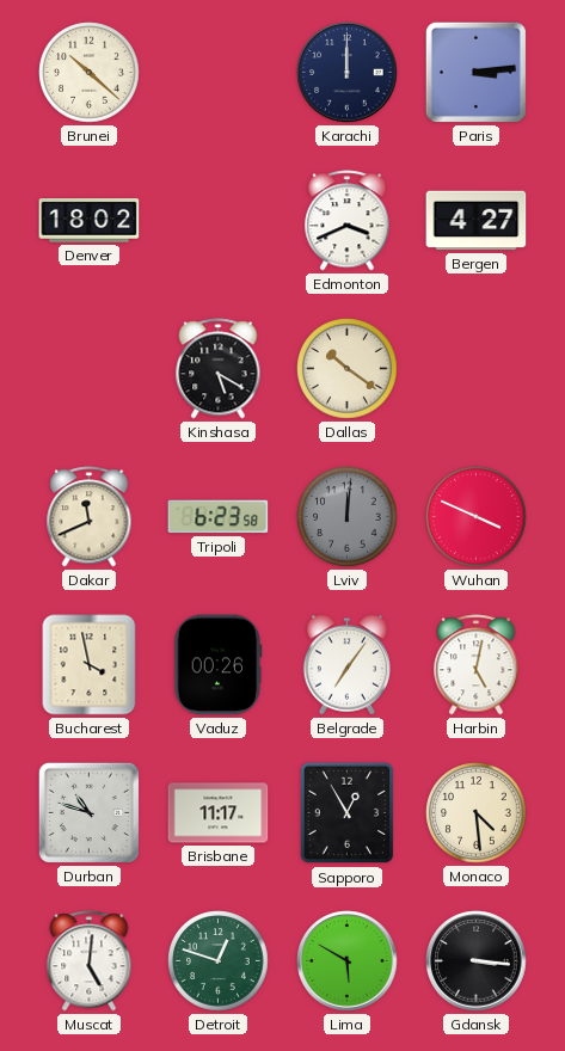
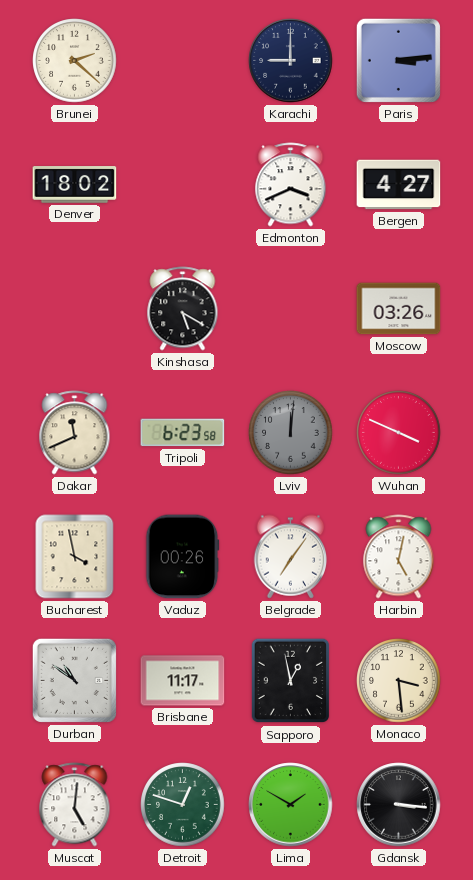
Brunei: 10:22 -> 2:22 (75, 61)
Karachi: 12:00 -> 9:00 (291, 61)
Dallas: 10:21 -> none (348, 369)
Moscow: none -> 03:26 (399, 309)
Durban: 10:48 -> 10:51 (74, 680)
Sapporo: 12:55 -> 12:58 (291, 681)
Monaco: 4:29 -> 3:29 (399, 681)
Lima: 5:50 -> 1:50 (291, 805)
